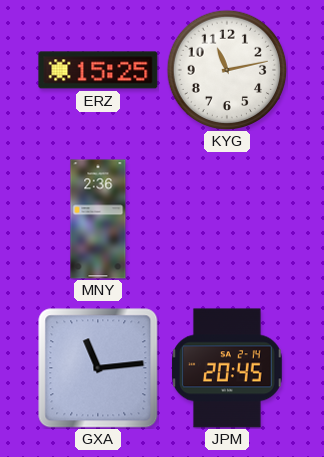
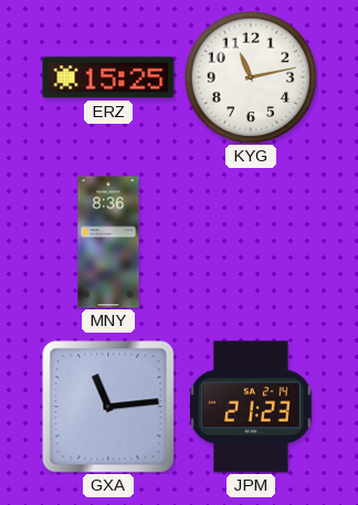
MNY: 2:36 -> 8:36 (108, 242)
JPM: 20:45 -> 21:23 (251, 407)
